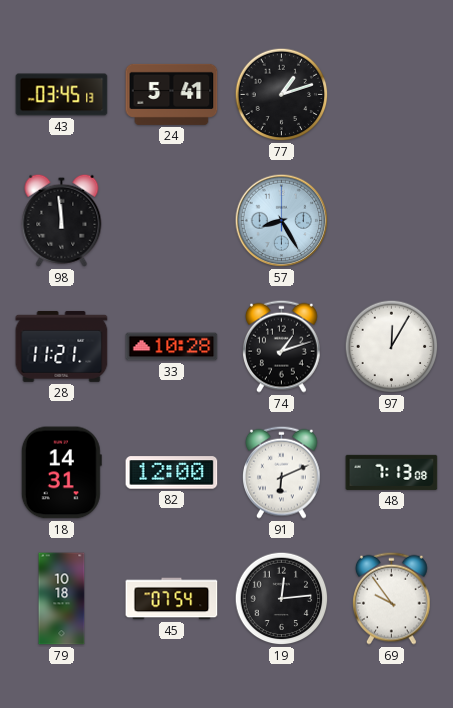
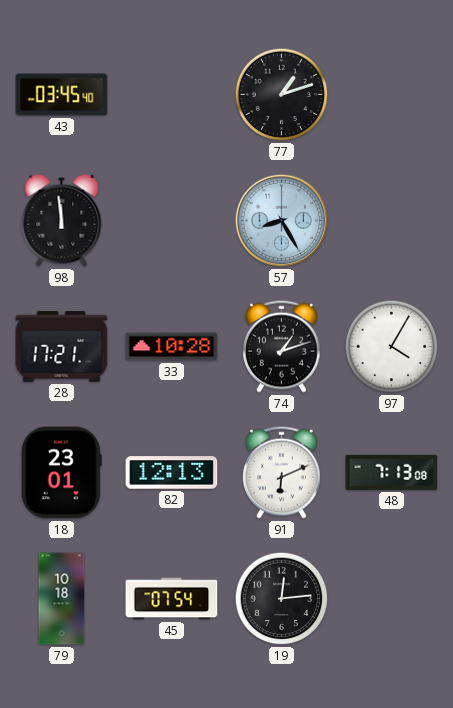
43: 03:45:13 -> 03:45:40 (62, 95)
24: 5:41 -> none (172, 94)
28: 11:21 -> 17:21 (62, 347)
97: 12:05 -> 4:05 (392, 347)
18: 14:31 -> 23:01 (61, 473)
82: 12:00 -> 12:13 (172, 473)
69: 9:54 -> none (392, 598)
